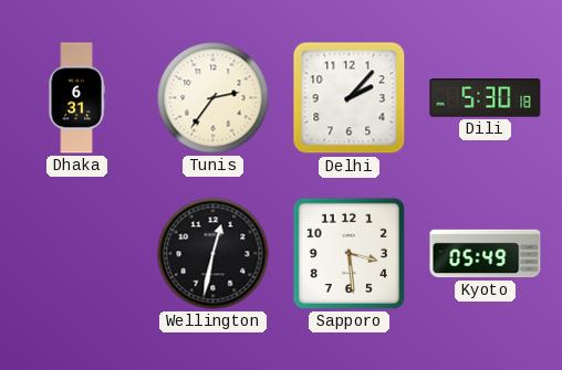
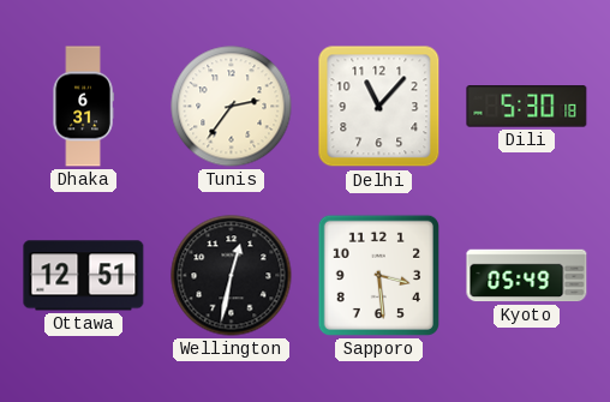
Delhi: 2:07 -> 11:07 (379, 107)
Ottawa: none -> 12:51 (84, 276)
